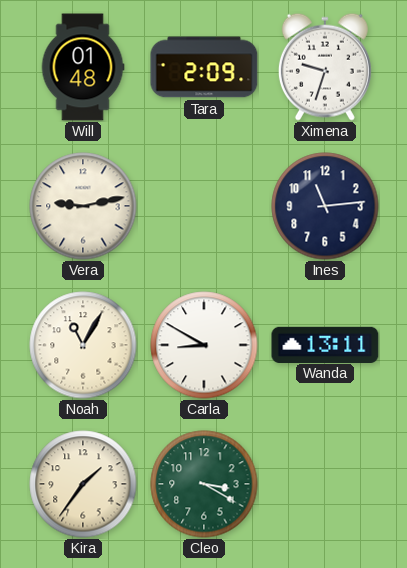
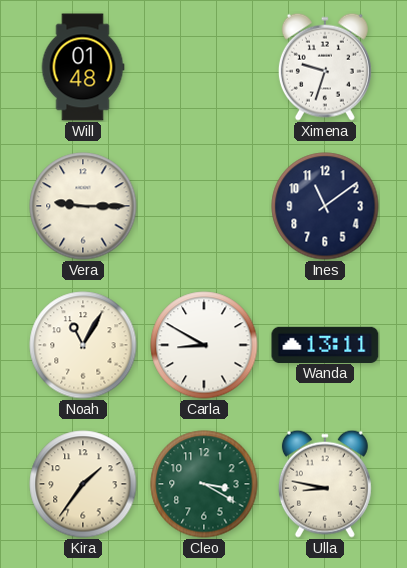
Tara: 2:09 -> none (204, 67)
Vera: 9:13 -> 9:15 (83, 206)
Ines: 11:14 -> 11:09 (325, 206)
Ulla: none -> 8:47 (325, 484)
